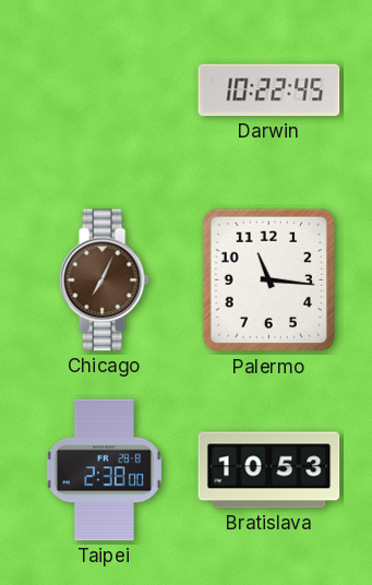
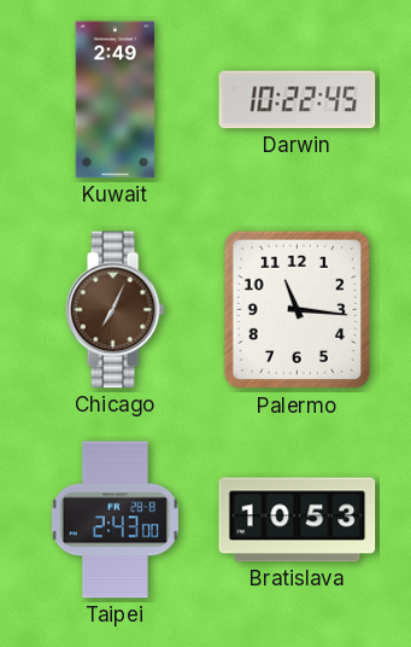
Kuwait: none -> 2:49 (116, 100)
Taipei: 2:38 -> 2:43 (115, 520)
